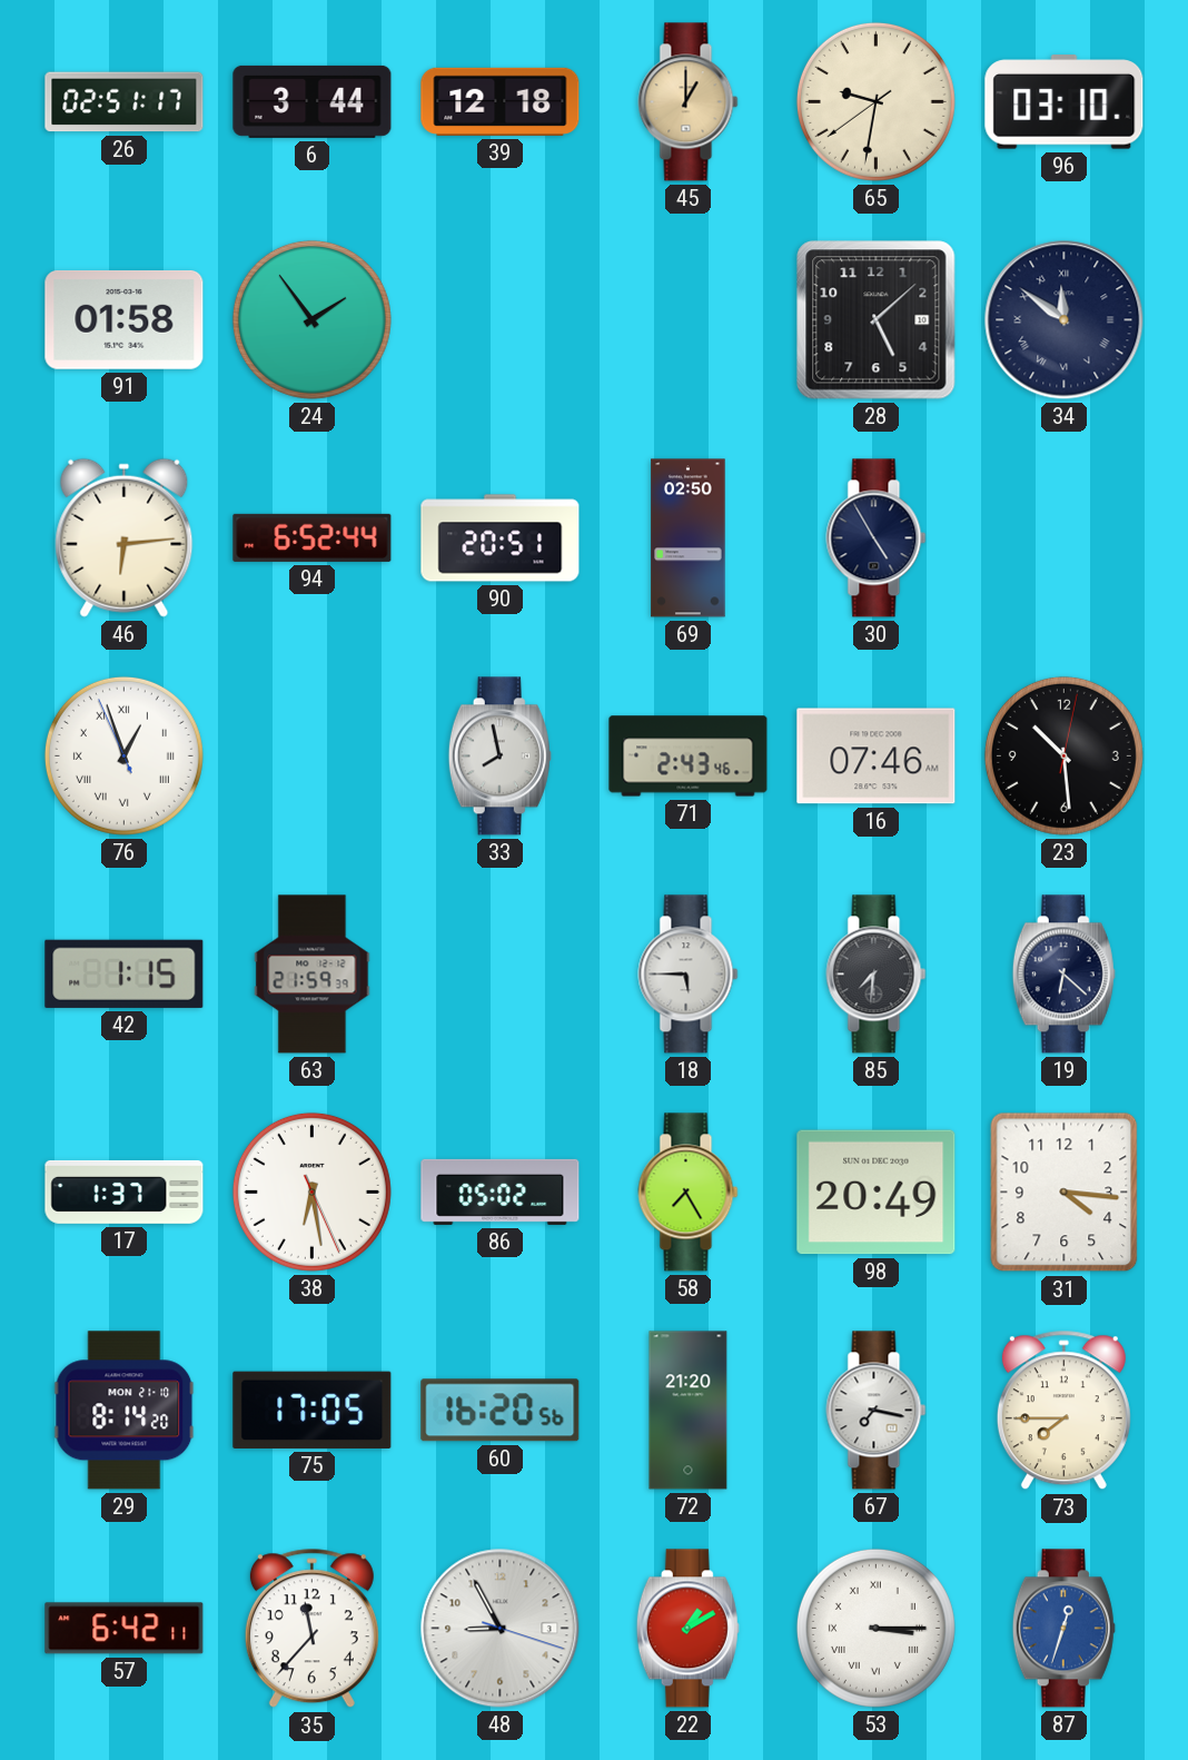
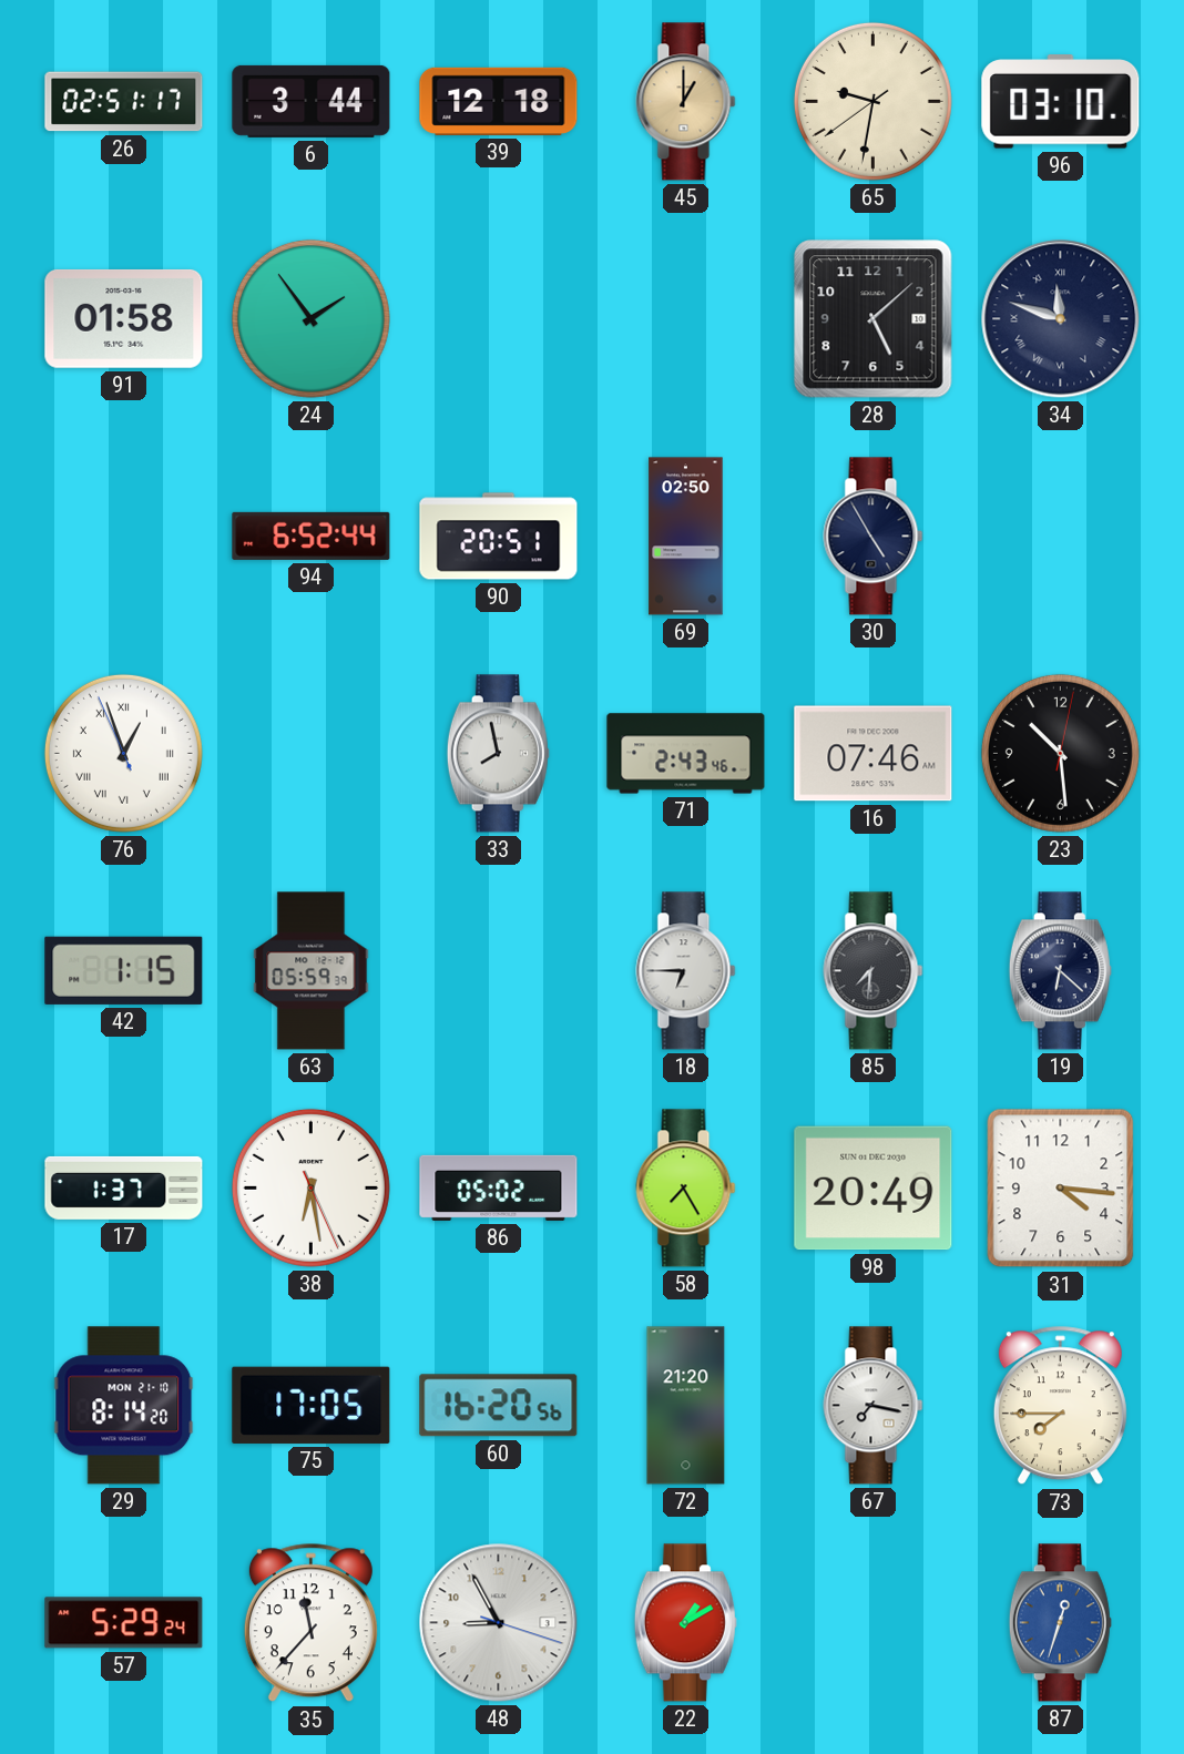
34: 11:51 -> 11:48 (1061, 319)
46: 6:14 -> none (125, 537)
63: 21:59 -> 05:59 (312, 971)
18: 5:45 -> 6:45 (686, 971)
57: 6:42 -> 5:29 (124, 1623)
53: 3:15 -> none (875, 1628)
